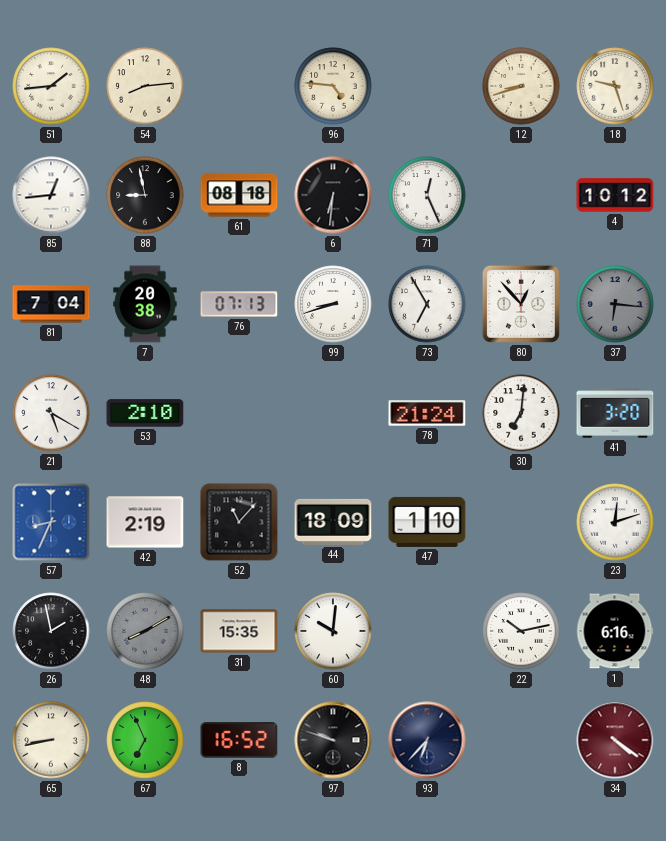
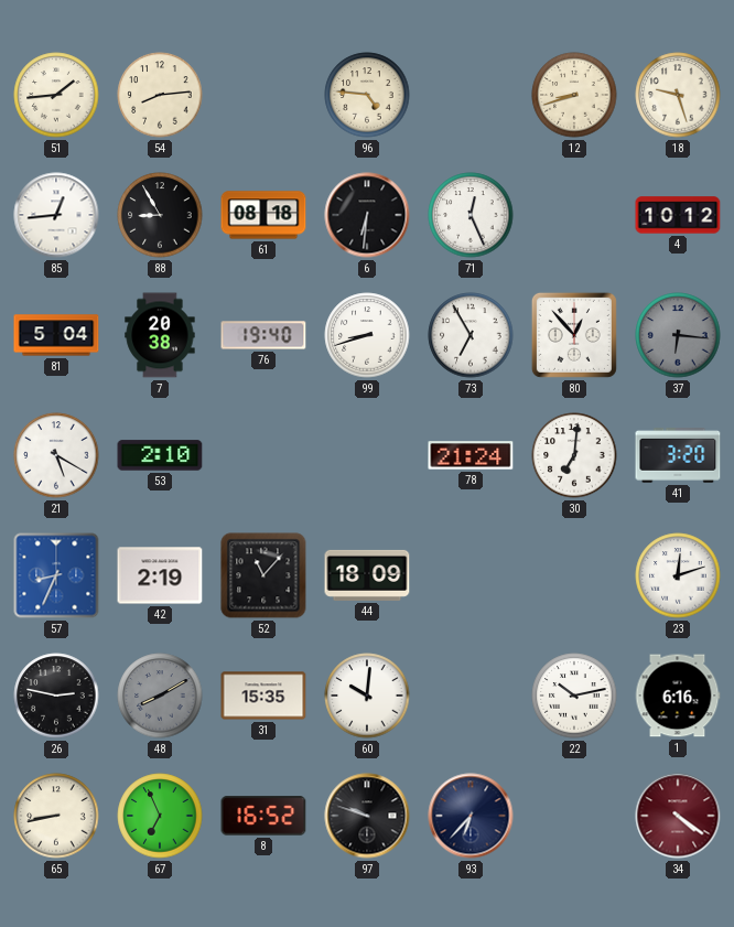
88: 8:58 -> 8:55 (160, 215)
81: 7:04 -> 5:04 (56, 335)
76: 07:13 -> 19:40 (263, 335)
47: 1:10 -> none (427, 522)
26: 1:58 -> 2:47 (56, 696)
